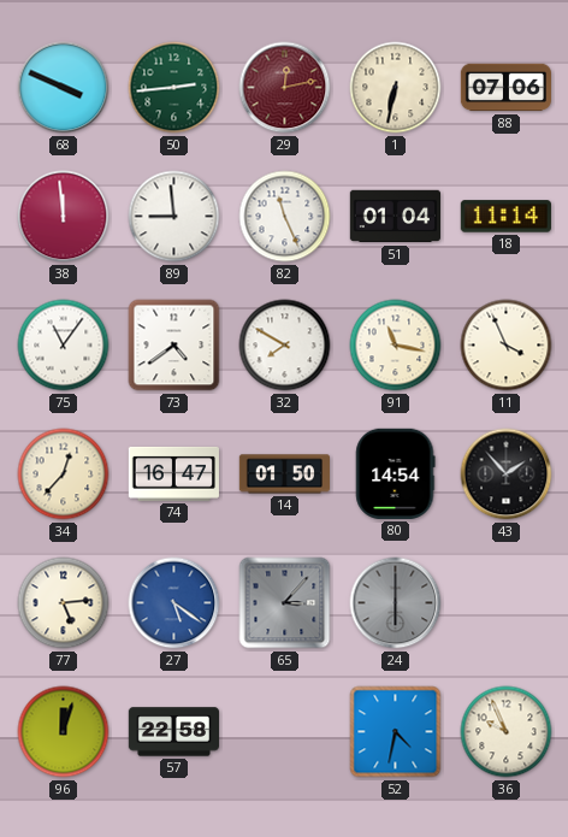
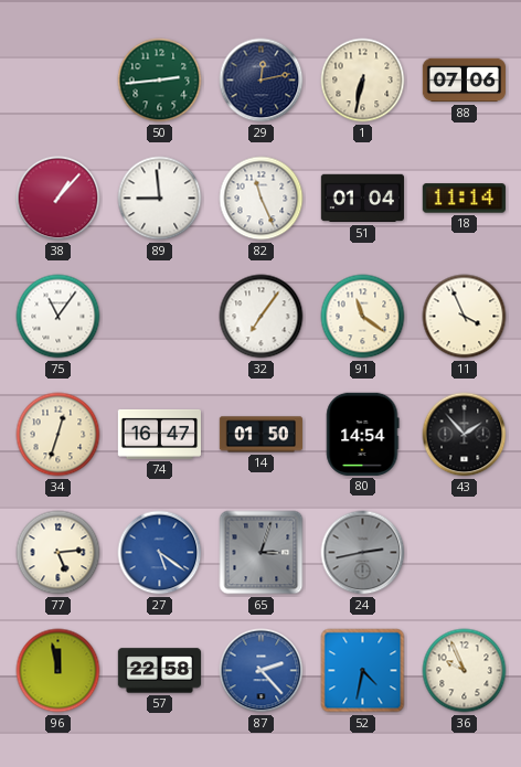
68: 3:49 -> none (64, 88)
29 dial: burgundy -> navy (262, 81)
38: 11:59 -> 1:07 (59, 199)
73: 4:39 -> none (174, 346)
32: 7:50 -> 7:06 (262, 317)
91: 11:17 -> 11:21 (363, 317)
34: 12:37 -> 12:33 (59, 435)
65: 3:07 -> 3:03 (262, 553)
24: 6:00 -> 2:43 (363, 553)
96: 12:03 -> 11:58 (59, 671)
87: none -> 2:23 (262, 671)
